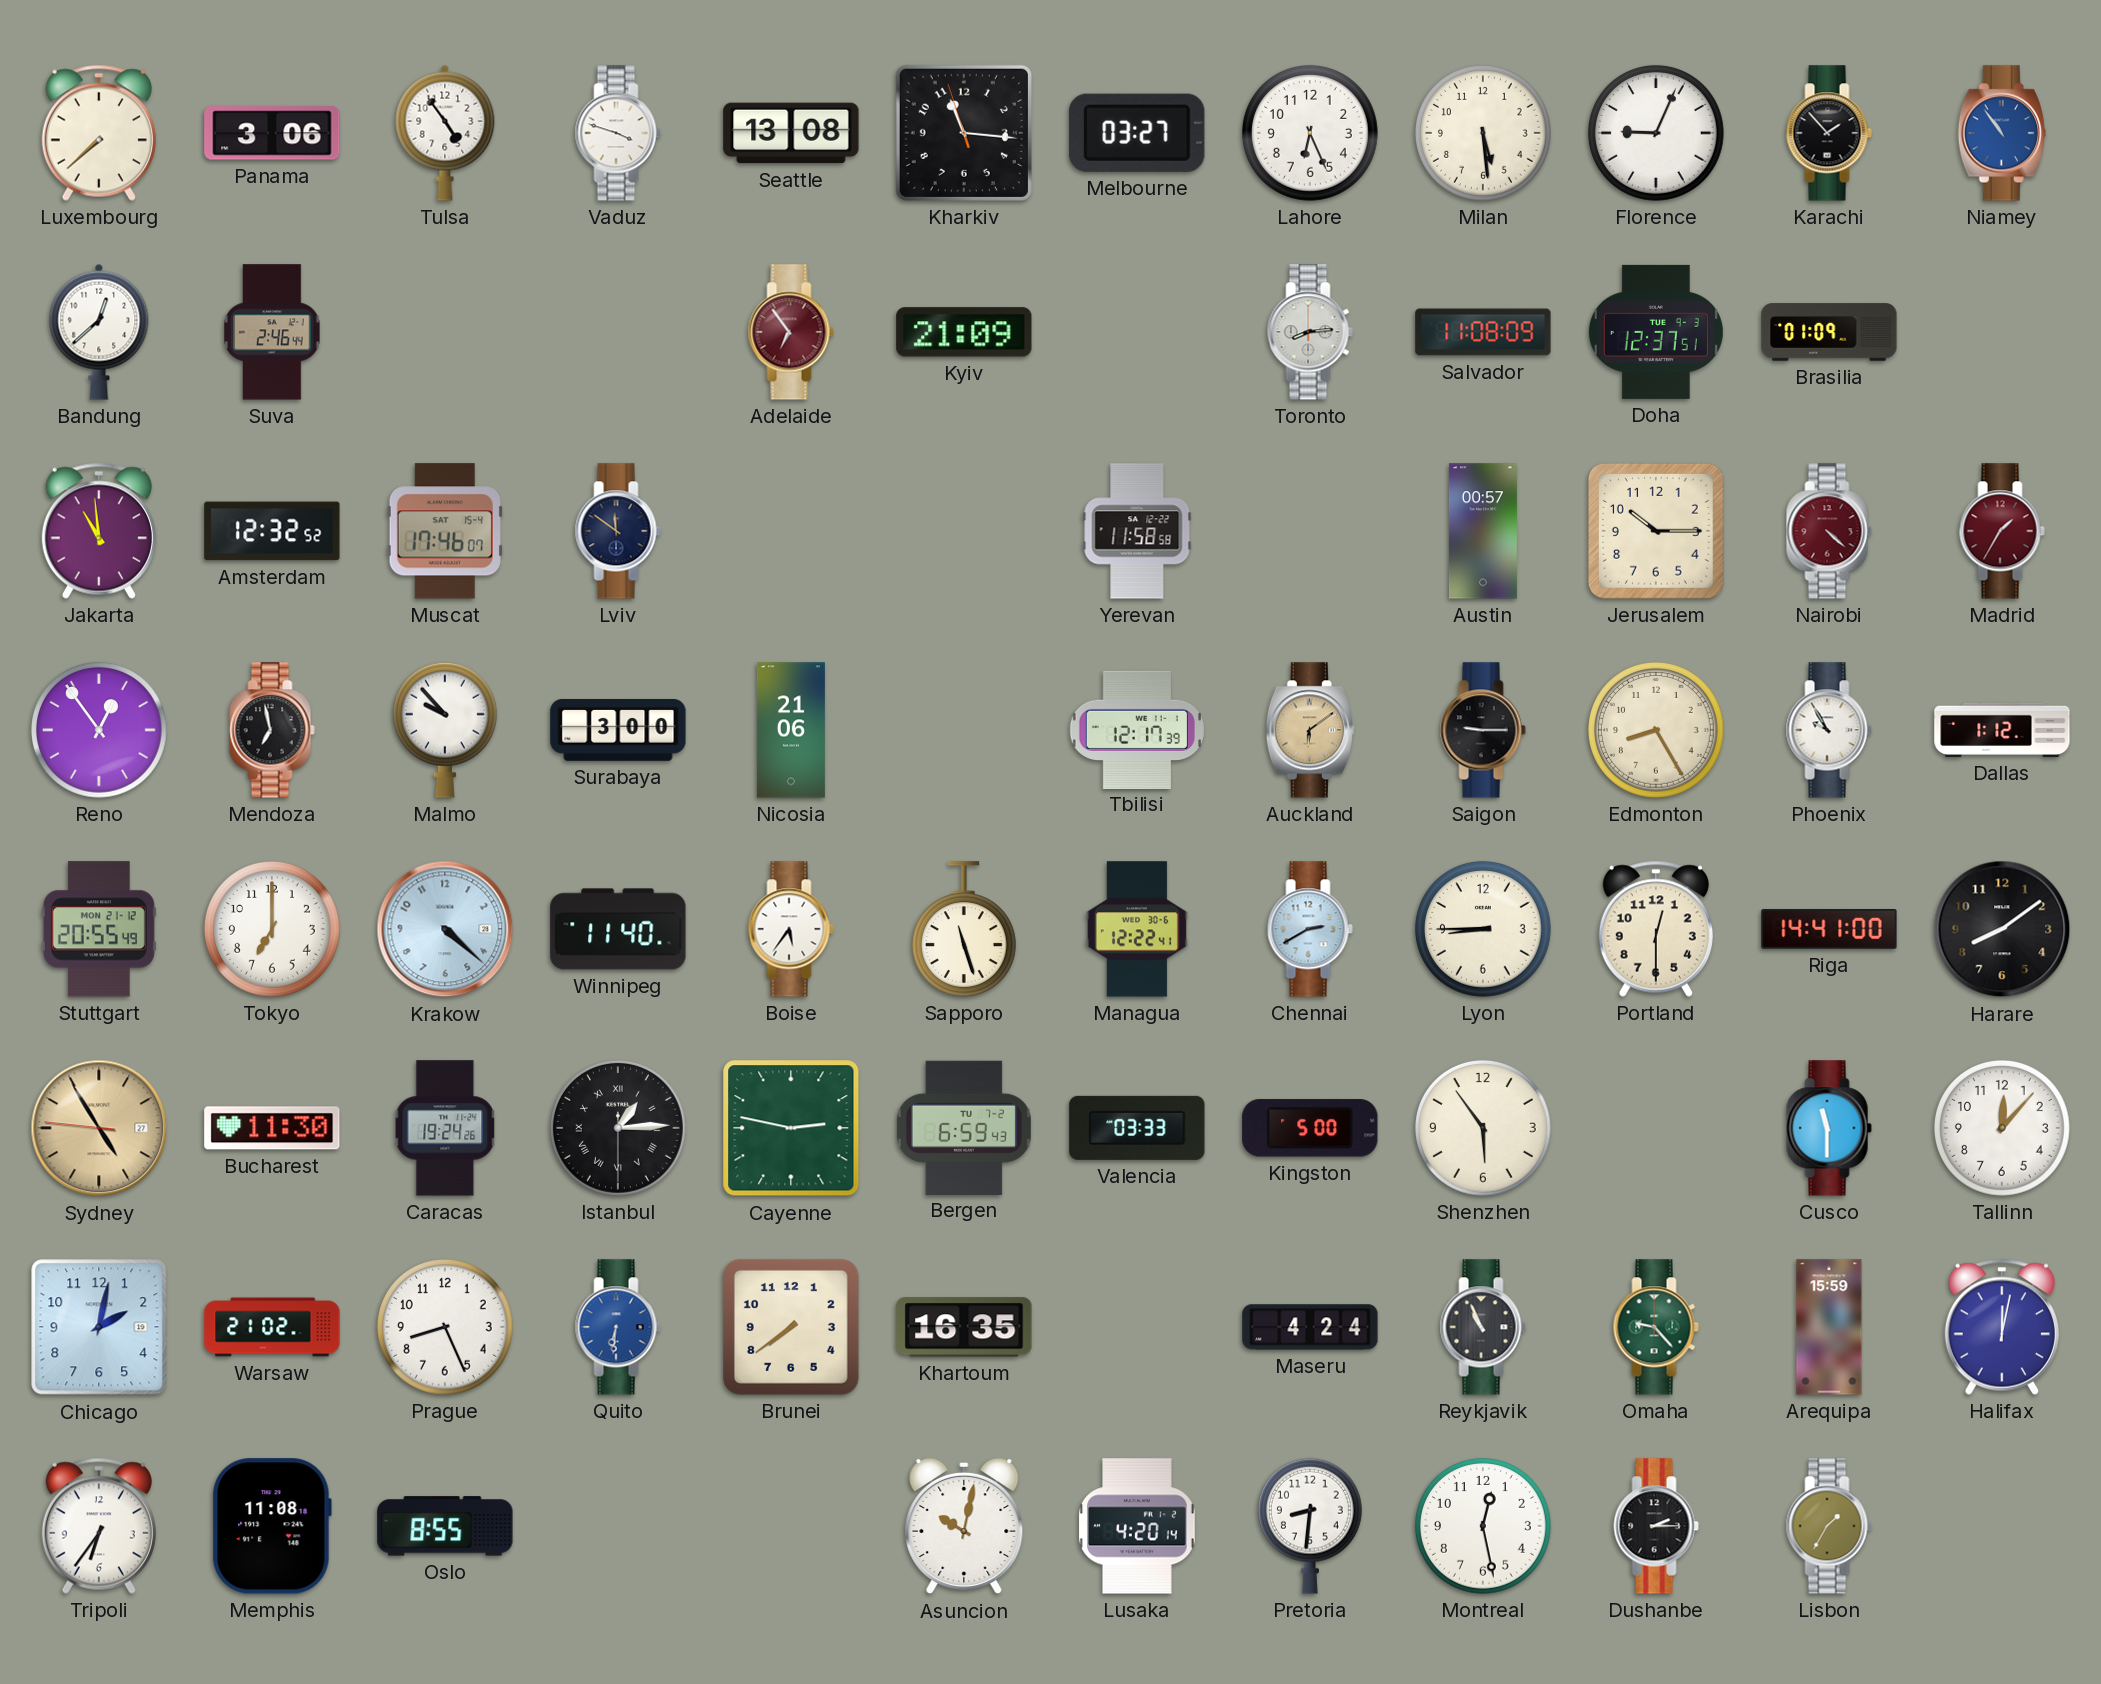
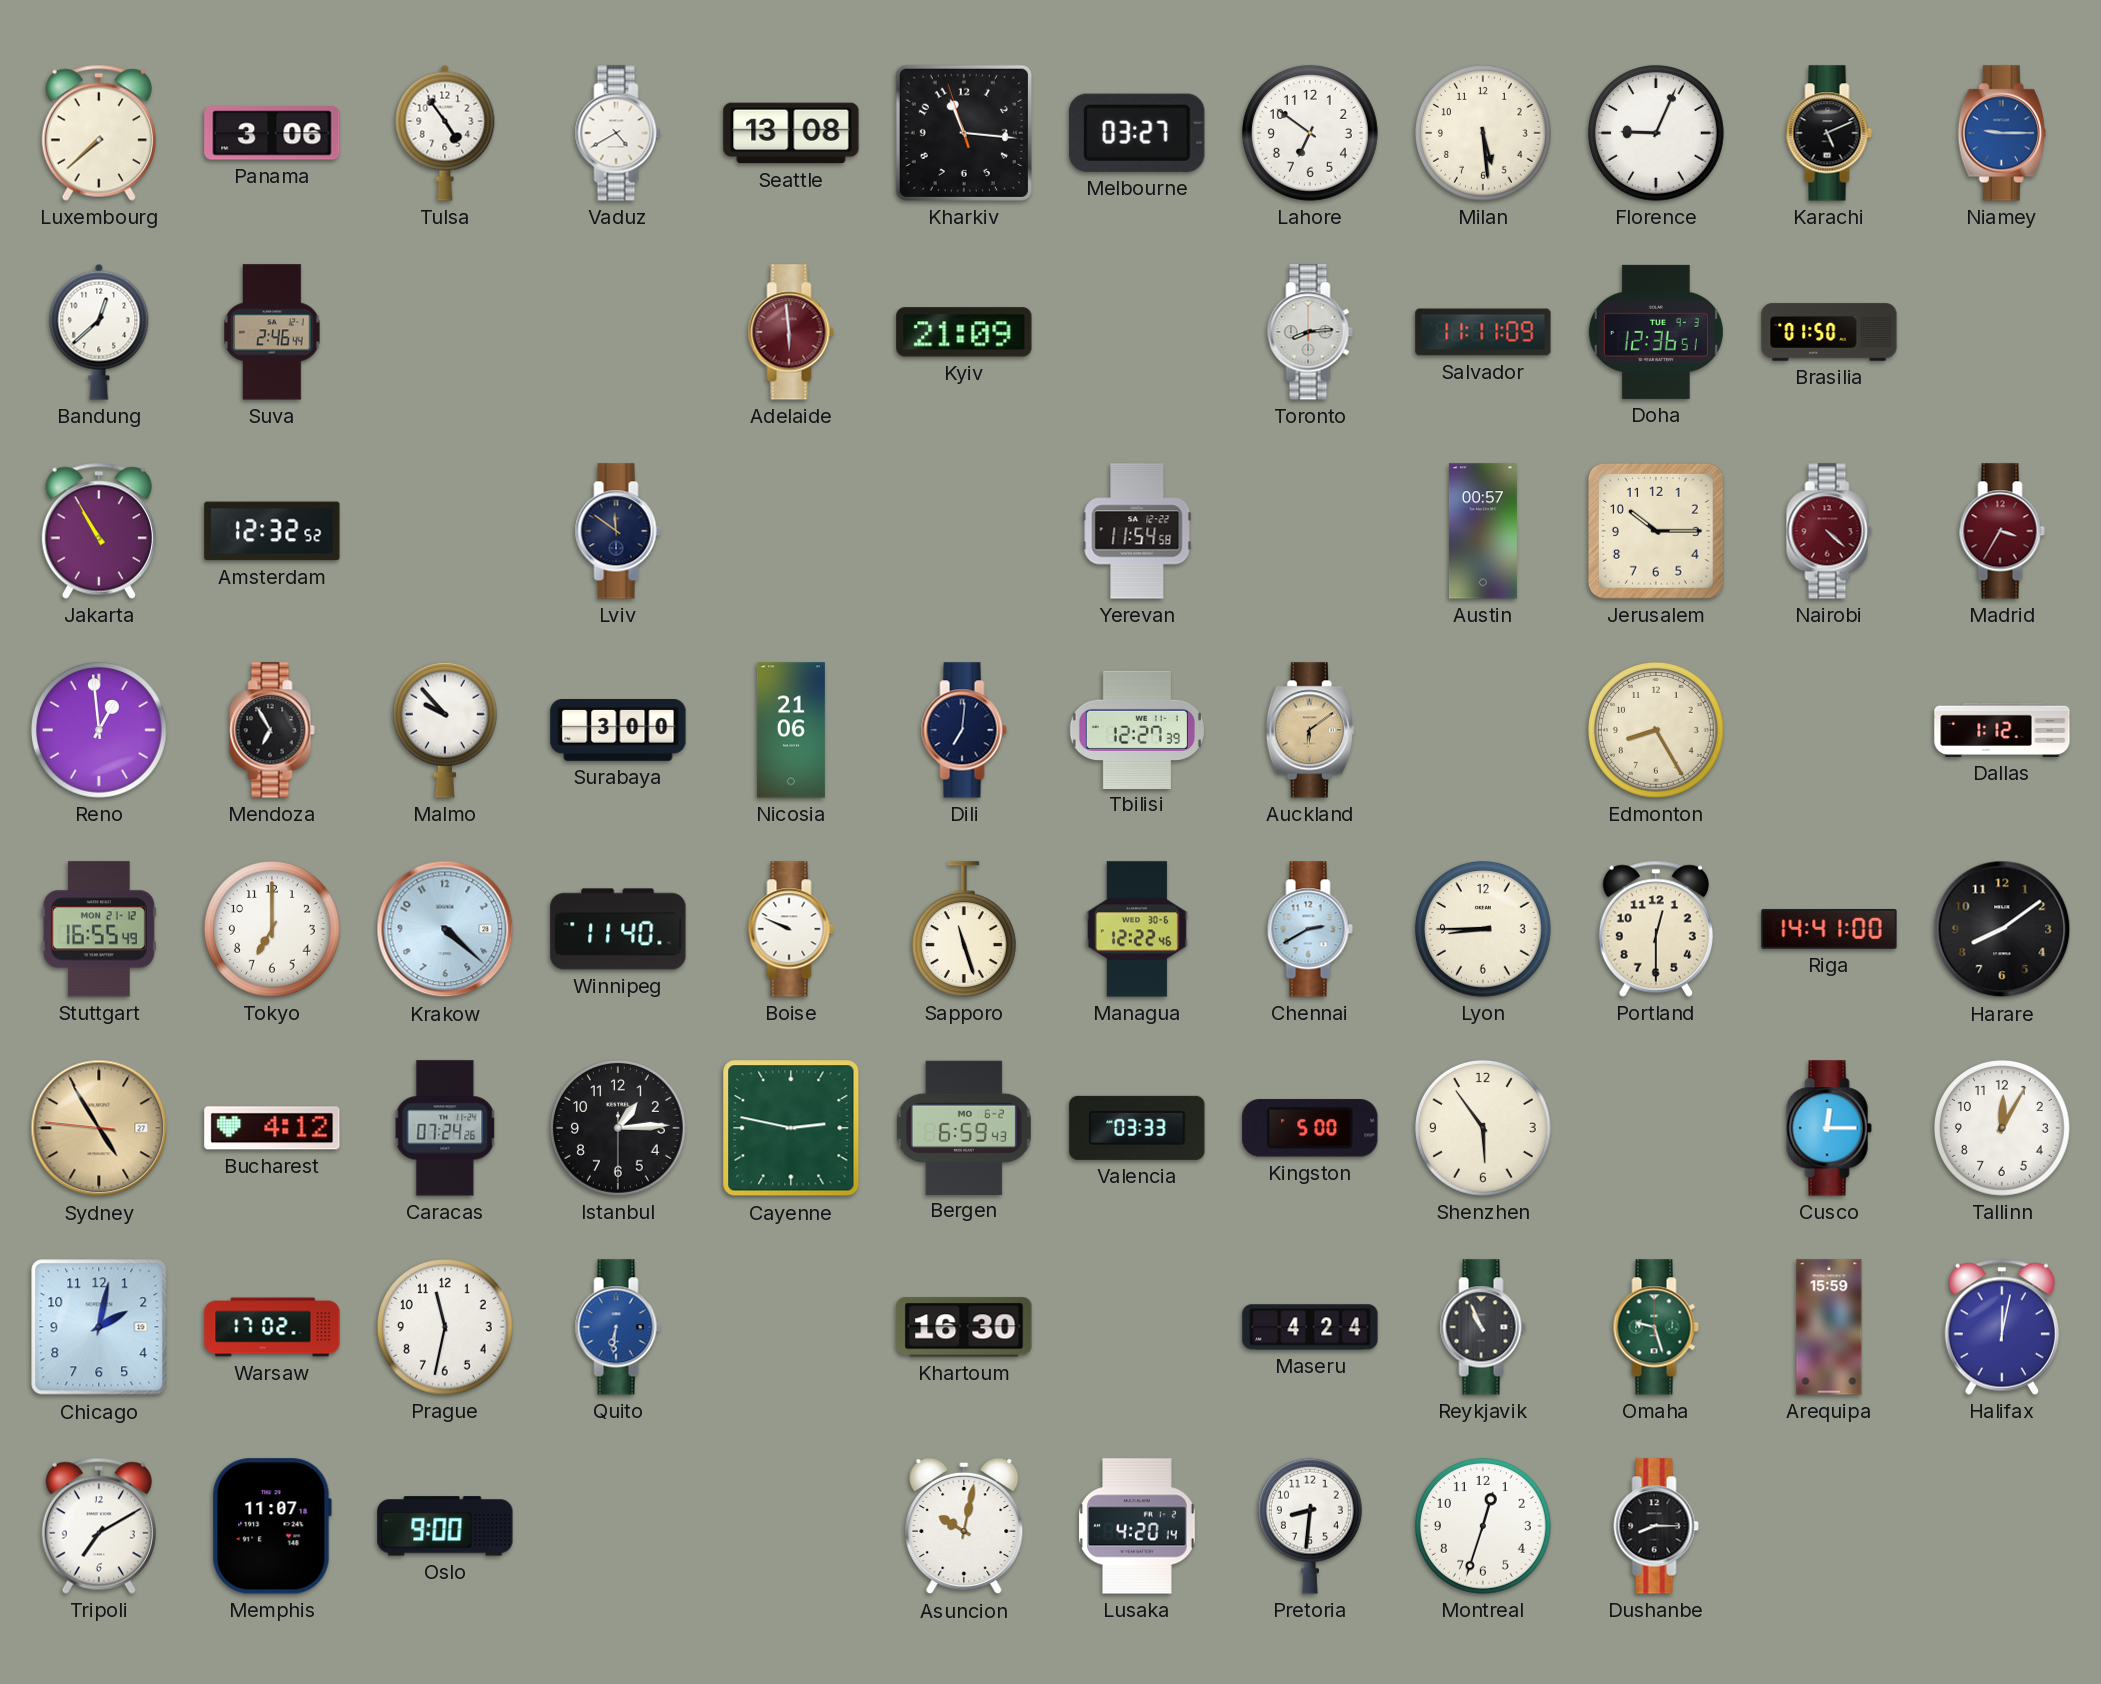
Vaduz: 3:48 -> 4:40 (618, 133)
Lahore: 6:26 -> 6:51 (1310, 133)
Karachi: 1:53 -> 5:11 (1829, 133)
Niamey: 10:54 -> 9:15 (2002, 133)
Adelaide: 6:54 -> 5:59 (791, 332)
Salvador: 11:08 -> 11:11 (1483, 332)
Doha: 12:37 -> 12:36 (1656, 332)
Brasilia: 01:09 -> 01:50 (1829, 332)
Jakarta: 10:59 -> 10:55 (99, 531)
Muscat: 17:46 -> none (445, 531)
Yerevan: 11:58 -> 11:54 (1137, 531)
Madrid: 1:35 -> 3:35 (2002, 531)
Reno: 12:54 -> 12:59 (99, 730)
Mendoza: 6:58 -> 6:55 (272, 730)
Dili: none -> 7:01 (964, 730)
Tbilisi: 12:17 -> 12:27 (1137, 729)
Saigon: 9:15 -> none (1483, 730)
Phoenix: 9:55 -> none (1829, 730)
Stuttgart: 20:55 -> 16:55 (99, 929)
Boise: 5:36 -> 9:49 (791, 929)
Managua: 12:22:41 -> 12:22:46 (1137, 929)
Bucharest: 11:30 -> 4:12 (272, 1128)
Caracas: 19:24 -> 07:24 (445, 1128)
Istanbul numerals: Roman -> Arabic (618, 1128)
Bergen date: TU 7-2 -> MO 6-2 (964, 1127)
Cusco: 11:30 -> 12:15 (1829, 1128)
Tallinn: 12:07 -> 12:05 (2002, 1128)
Warsaw: 21:02 -> 17:02 (272, 1327)
Prague: 8:26 -> 11:32 (445, 1327)
Brunei: 7:39 -> none (791, 1327)
Khartoum: 16:35 -> 16:30 (964, 1327)
Omaha: 9:23 -> 9:27 (1656, 1327)
Tripoli: 6:36 -> 7:10 (99, 1526)
Memphis: 11:08 -> 11:07 (272, 1526)
Oslo: 8:55 -> 9:00 (445, 1526)
Montreal: 12:28 -> 12:33 (1483, 1526)
Dushanbe: 2:15 -> 8:15 (1656, 1526)
Lisbon: 1:35 -> none (1829, 1526)
